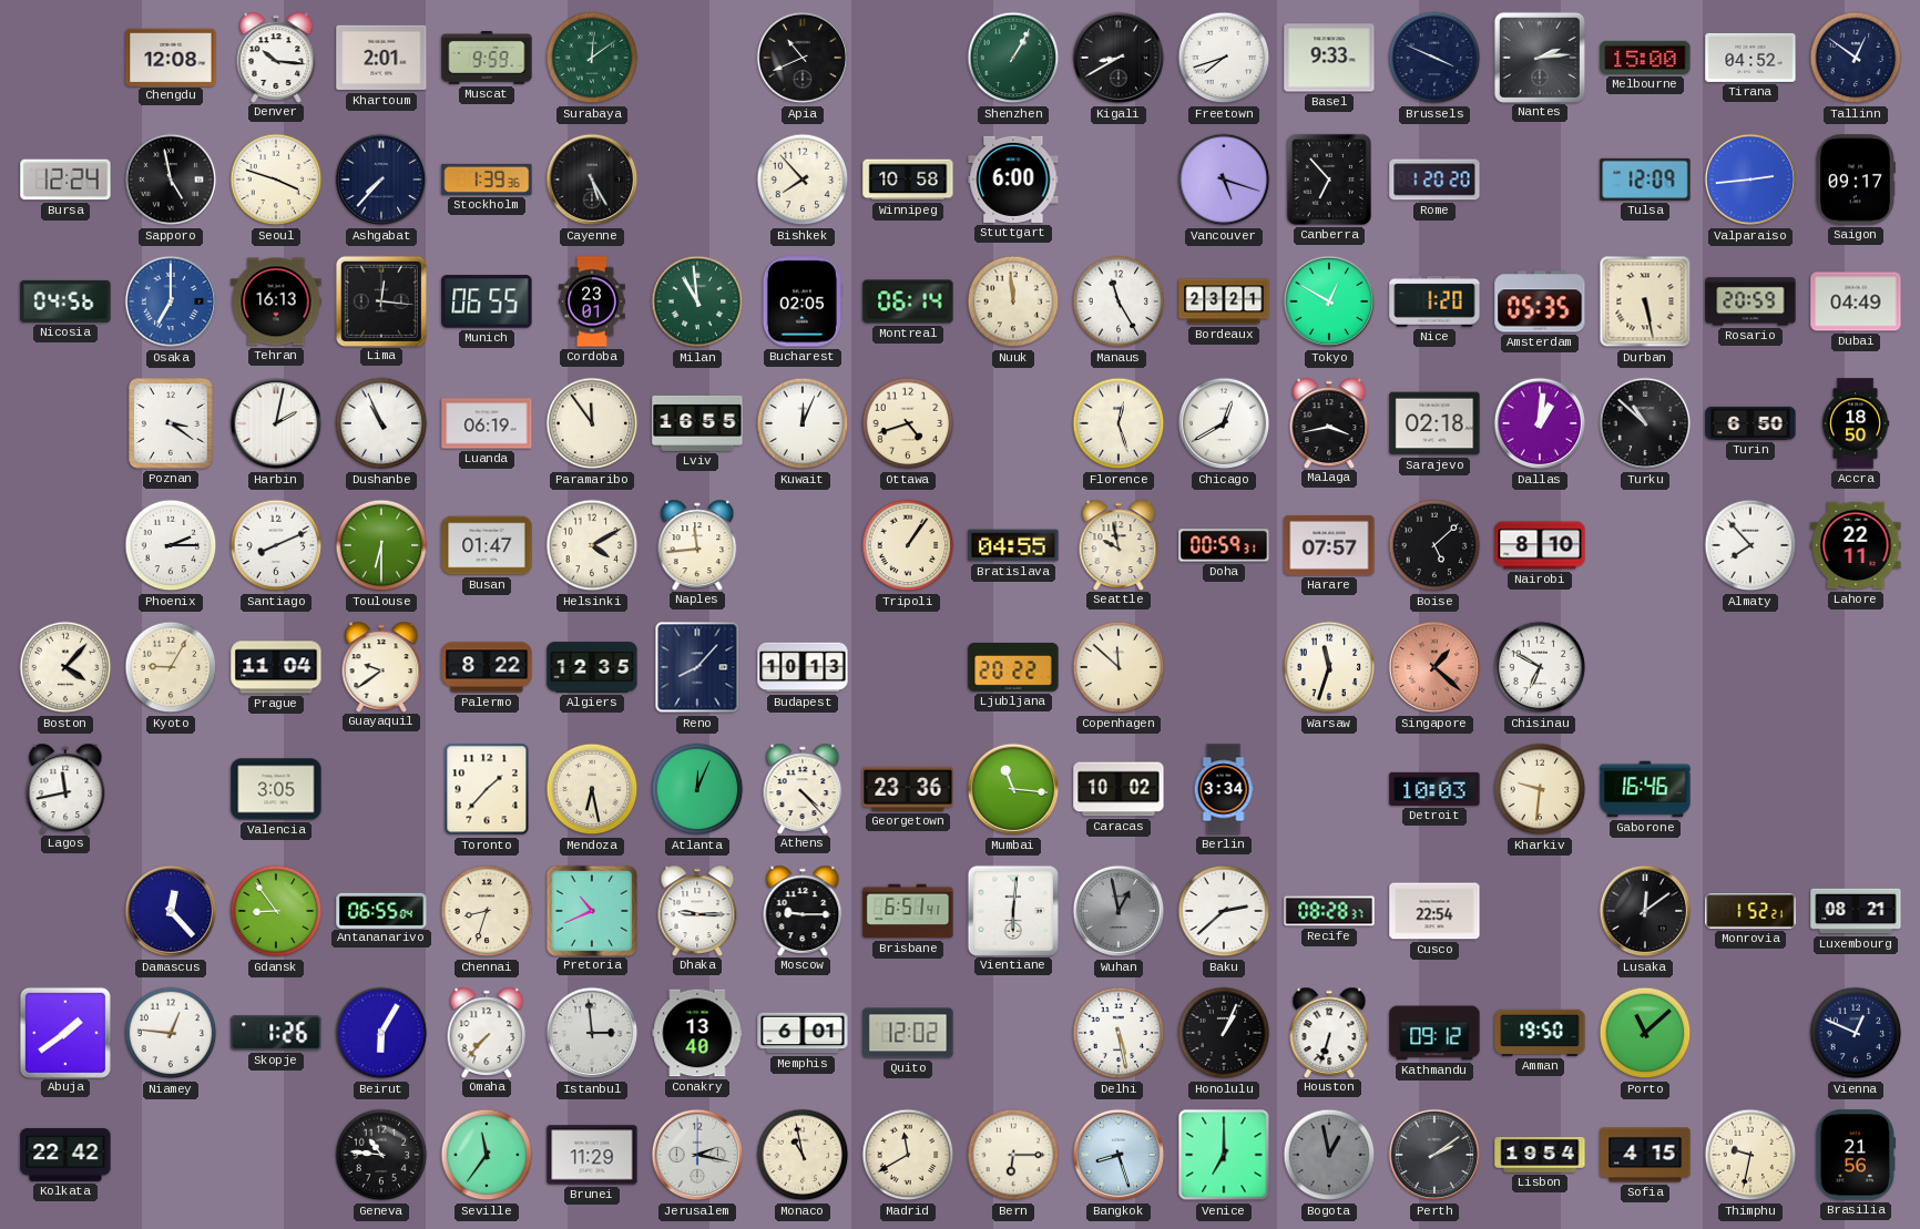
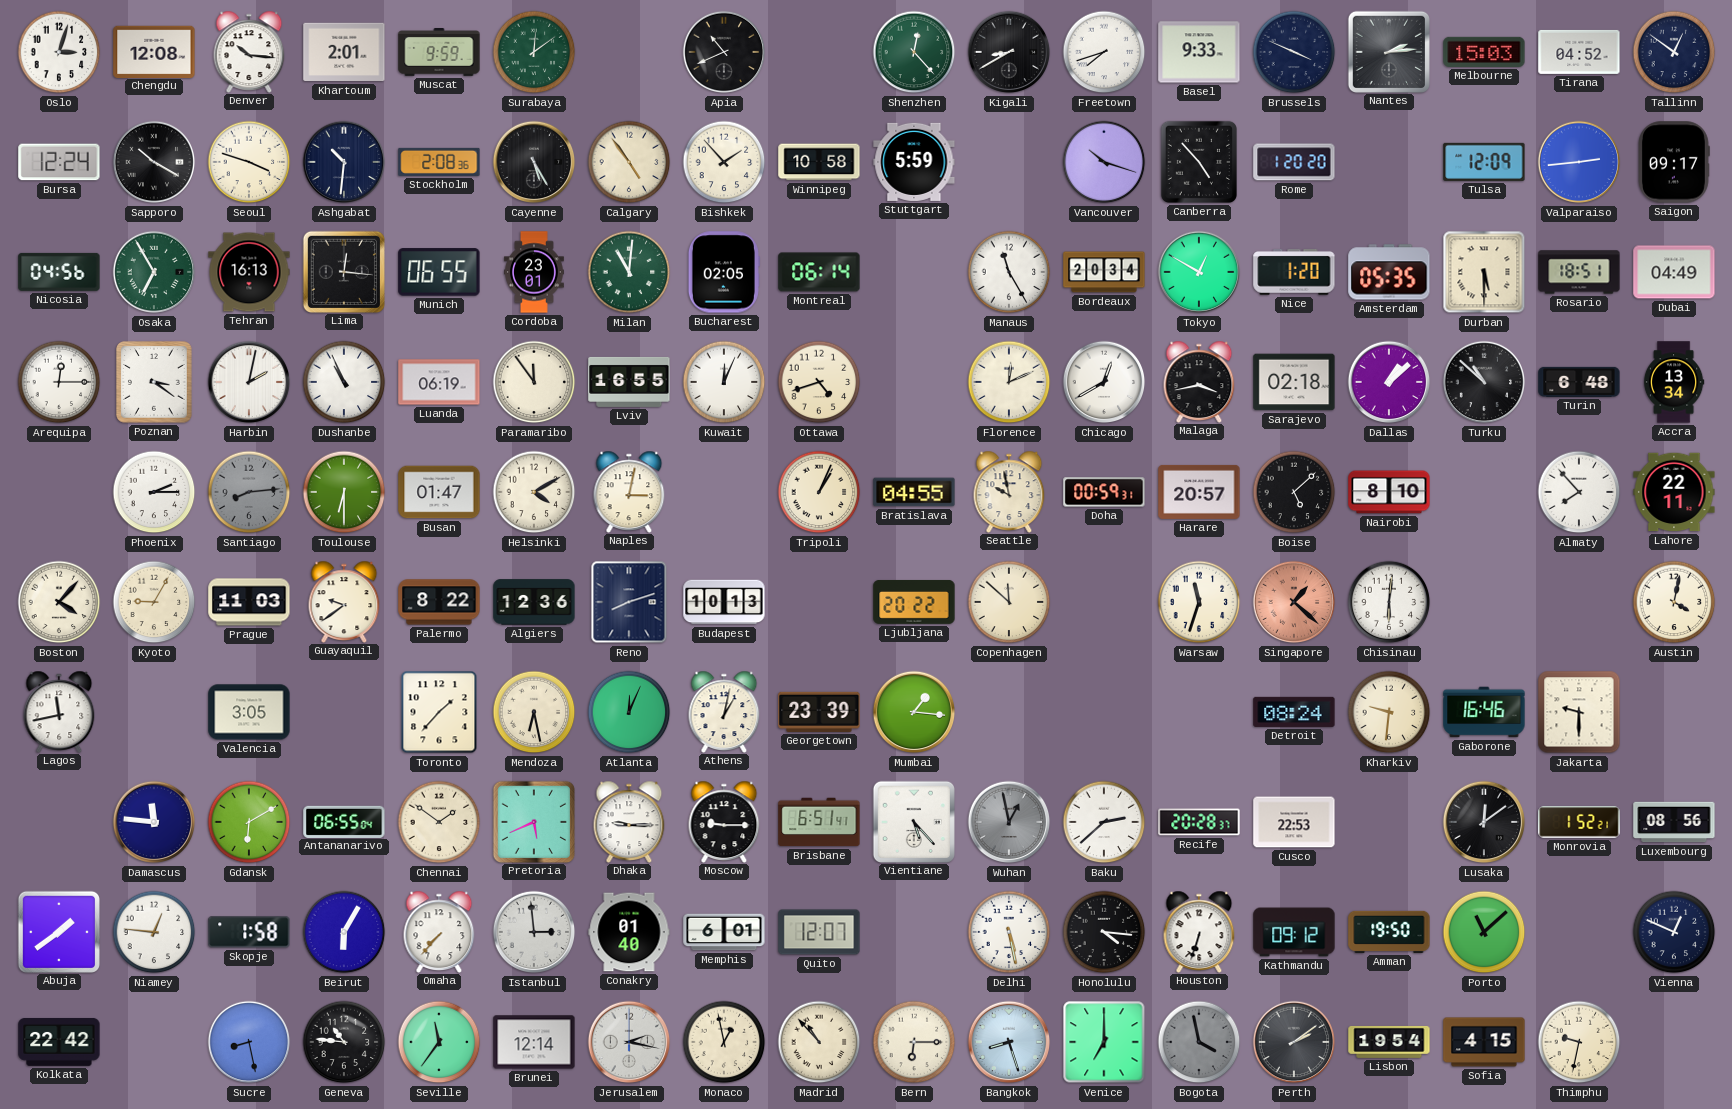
Oslo: none -> 3:03 (59, 52)
Shenzhen: 1:05 -> 12:23 (914, 52)
Melbourne: 15:00 -> 15:03 (1484, 52)
Sapporo: 4:58 -> 10:20 (154, 162)
Ashgabat: 7:37 -> 10:31 (344, 162)
Stockholm: 1:39 -> 2:08 (439, 162)
Calgary: none -> 4:54 (629, 162)
Bishkek: 7:53 -> 1:53 (724, 162)
Stuttgart: 6:00 -> 5:59 (914, 162)
Vancouver: 5:18 -> 10:18 (1104, 162)
Canberra: 6:53 -> 4:53 (1199, 162)
Osaka: 7:00 -> 6:55 (154, 272)
Osaka dial: blue -> green (154, 272)
Milan: 10:59 -> 11:01 (629, 272)
Nuuk: 11:59 -> none (1013, 301)
Bordeaux: 23:21 -> 20:34 (1104, 272)
Durban: 5:28 -> 5:30 (1484, 272)
Rosario: 20:59 -> 18:51 (1579, 272)
Arequipa: none -> 12:15 (59, 382)
Florence: 12:27 -> 12:11 (1009, 382)
Dallas: 1:01 -> 1:08 (1389, 382)
Turin: 6:50 -> 6:48 (1579, 382)
Accra: 18:50 -> 13:34 (1674, 382)
Santiago: 8:11 -> 8:14 (249, 492)
Santiago dial: white -> grey (249, 492)
Naples: 11:44 -> 3:02 (629, 491)
Tripoli: 1:06 -> 1:04 (819, 492)
Harare: 07:57 -> 20:57 (1199, 492)
Prague: 11:04 -> 11:03 (249, 602)
Algiers: 12:35 -> 12:36 (534, 602)
Reno: 8:07 -> 8:12 (629, 602)
Chisinau: 6:50 -> 6:01 (1389, 602)
Austin: none -> 4:02 (1674, 602)
Athens: 4:23 -> 1:02 (724, 711)
Georgetown: 23:36 -> 23:39 (819, 712)
Mumbai: 11:16 -> 1:16 (914, 712)
Caracas: 10:02 -> none (1119, 789)
Berlin: 3:34 -> none (1224, 789)
Detroit: 10:03 -> 08:24 (1294, 712)
Jakarta: none -> 9:30 (1579, 712)
Damascus: 12:23 -> 11:46 (154, 822)
Gdansk: 8:54 -> 6:10 (249, 822)
Chennai: 8:33 -> 1:51 (439, 822)
Pretoria: 10:41 -> 5:41 (534, 821)
Vientiane: 6:01 -> 5:23 (914, 821)
Recife: 08:28 -> 20:28 (1199, 822)
Cusco: 22:54 -> 22:53 (1294, 822)
Luxembourg: 08:21 -> 08:56 (1674, 822)
Skopje: 1:26 -> 1:58 (249, 932)
Conakry: 13:40 -> 01:40 (629, 932)
Quito: 12:02 -> 12:07 (819, 932)
Honolulu: 1:04 -> 4:16 (1104, 932)
Sucre: none -> 8:28 (249, 1042)
Brunei: 11:29 -> 12:14 (534, 1042)
Monaco: 10:58 -> 12:58 (724, 1042)
Madrid: 11:40 -> 10:53 (819, 1042)
Bogota: 12:58 -> 3:58 (1199, 1042)
Brasilia: 21:56 -> none (1855, 1155)
